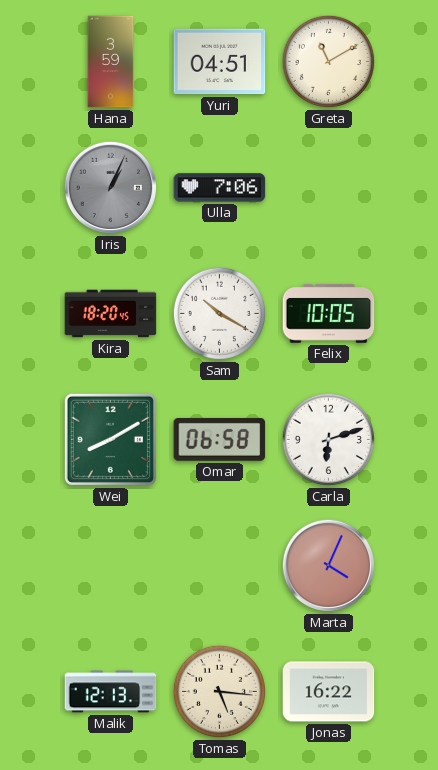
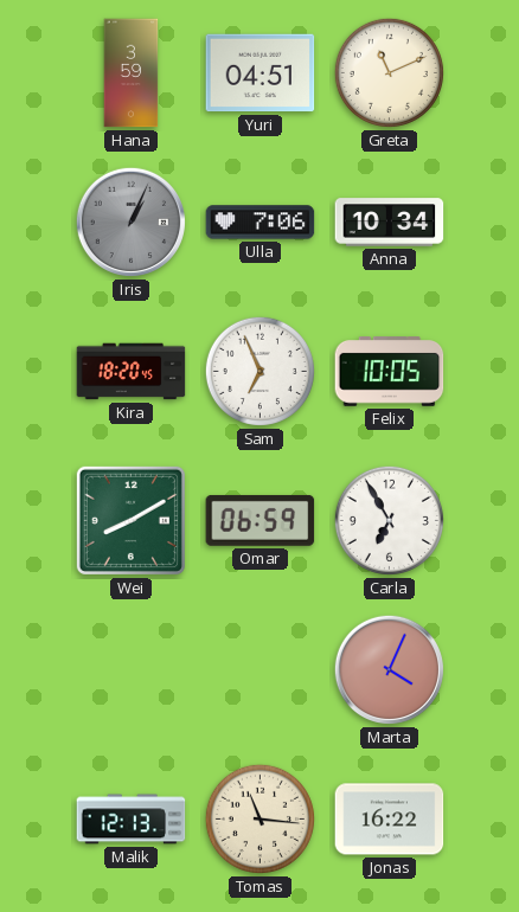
Greta: 11:10 -> 11:11 (389, 72)
Anna: none -> 10:34 (390, 223)
Sam: 10:20 -> 6:56 (259, 371)
Omar: 06:58 -> 06:59 (261, 520)
Carla: 6:12 -> 6:55 (389, 520)
Tomas: 5:16 -> 11:16 (259, 818)
